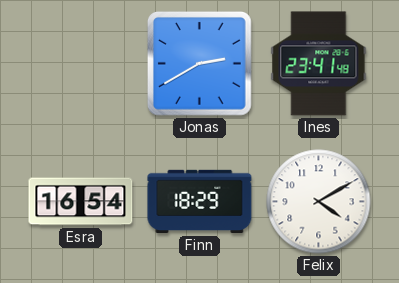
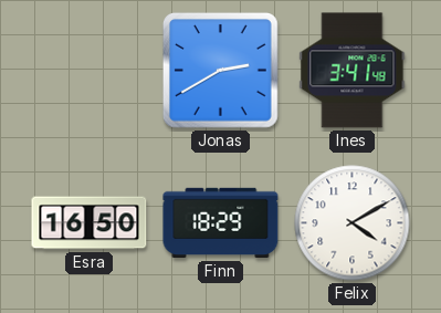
Ines: 23:41 -> 3:41 (353, 71)
Esra: 16:54 -> 16:50 (90, 223)
